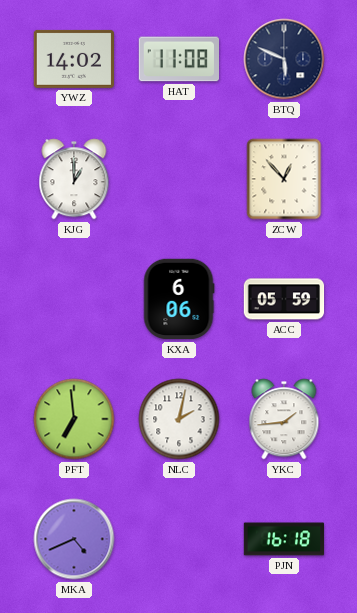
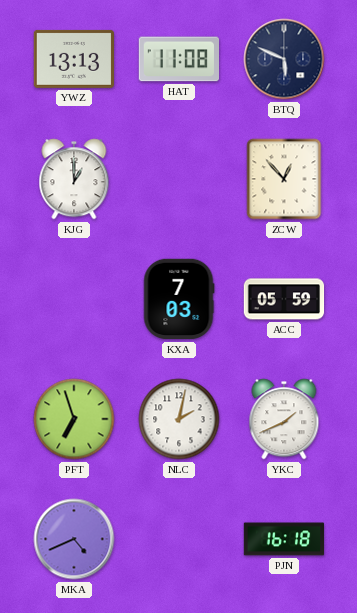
YWZ: 14:02 -> 13:13 (73, 59)
KXA: 6:06 -> 7:03 (179, 299)
PFT: 6:59 -> 6:57 (74, 419)
YKC: 1:44 -> 1:41 (284, 419)
